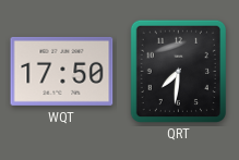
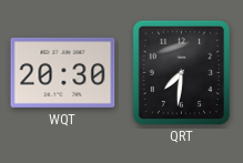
WQT: 17:50 -> 20:30 (63, 72)
